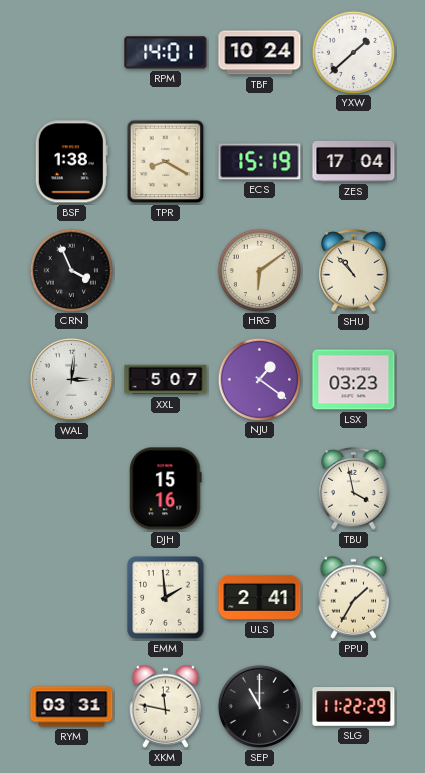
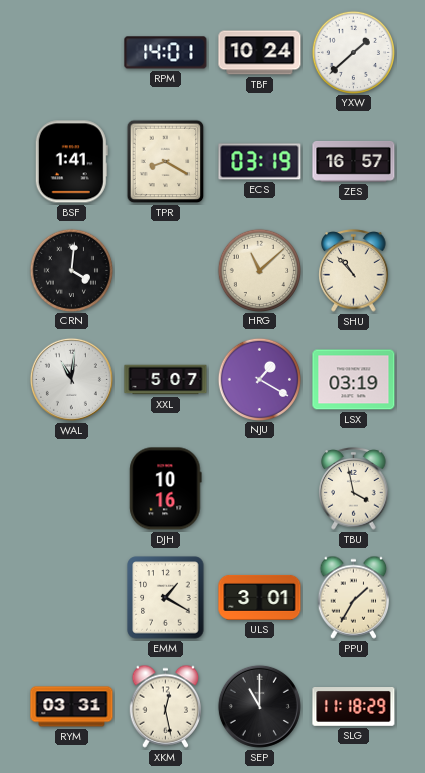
BSF: 1:38 -> 1:41 (71, 162)
ECS: 15:19 -> 03:19 (260, 162)
ZES: 17:04 -> 16:57 (354, 162)
CRN: 3:56 -> 4:01 (71, 270)
HRG: 6:09 -> 11:08 (259, 270)
WAL: 3:01 -> 11:01 (71, 379)
NJU: 1:21 -> 1:20 (259, 379)
LSX: 03:23 -> 03:19 (354, 380)
DJH: 15:16 -> 10:16 (166, 489)
EMM: 1:59 -> 1:20 (166, 598)
ULS: 2:41 -> 3:01 (260, 597)
XKM: 11:47 -> 12:28 (166, 706)
SLG: 11:22 -> 11:18 (354, 707)
